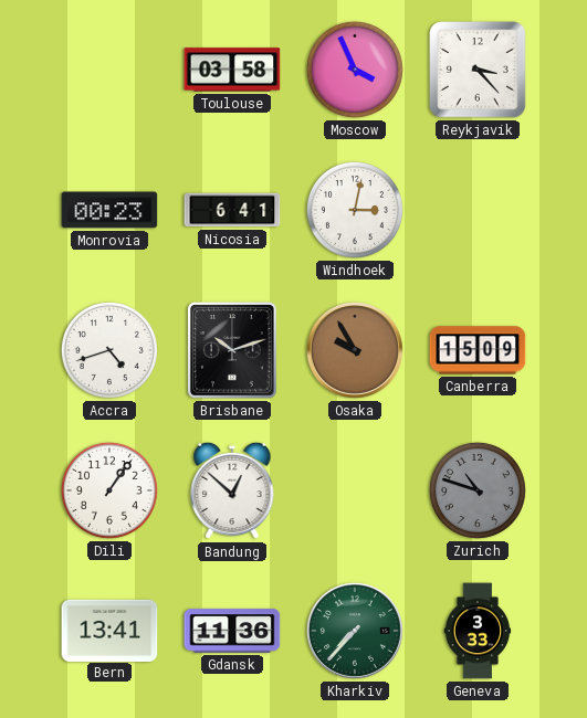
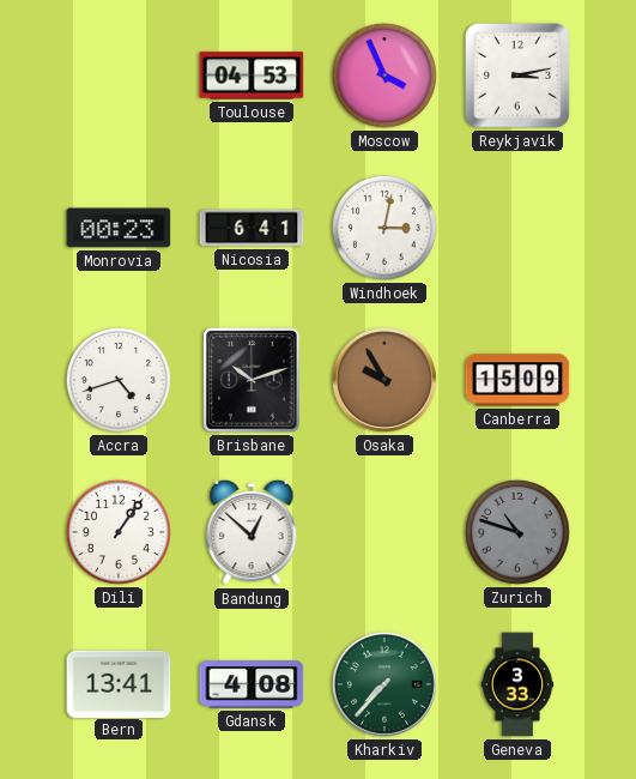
Toulouse: 03:58 -> 04:53 (252, 76)
Reykjavik: 3:23 -> 3:13 (517, 76)
Gdansk: 11:36 -> 4:08 (252, 684)
